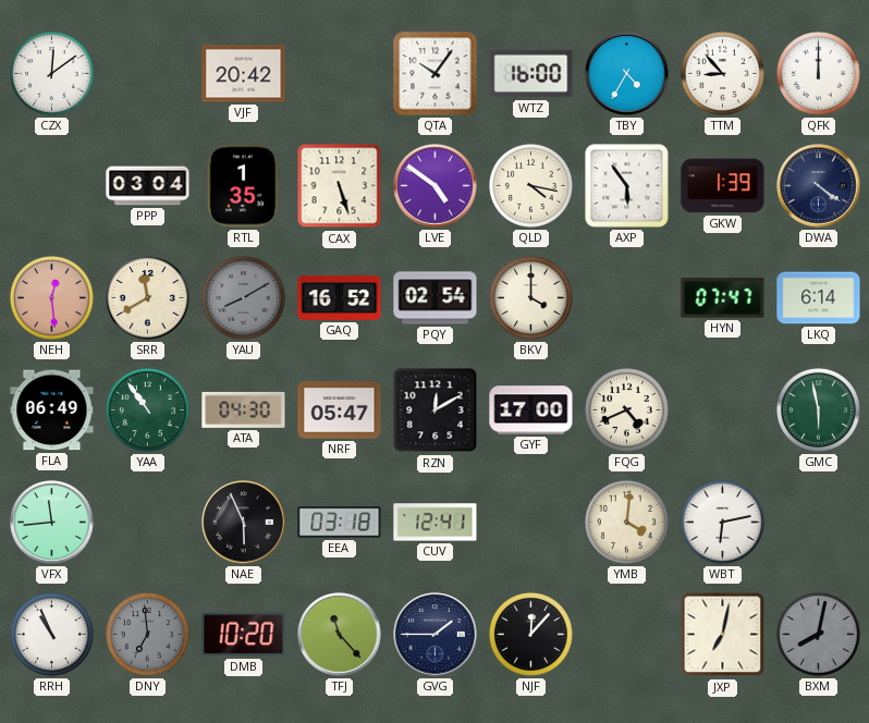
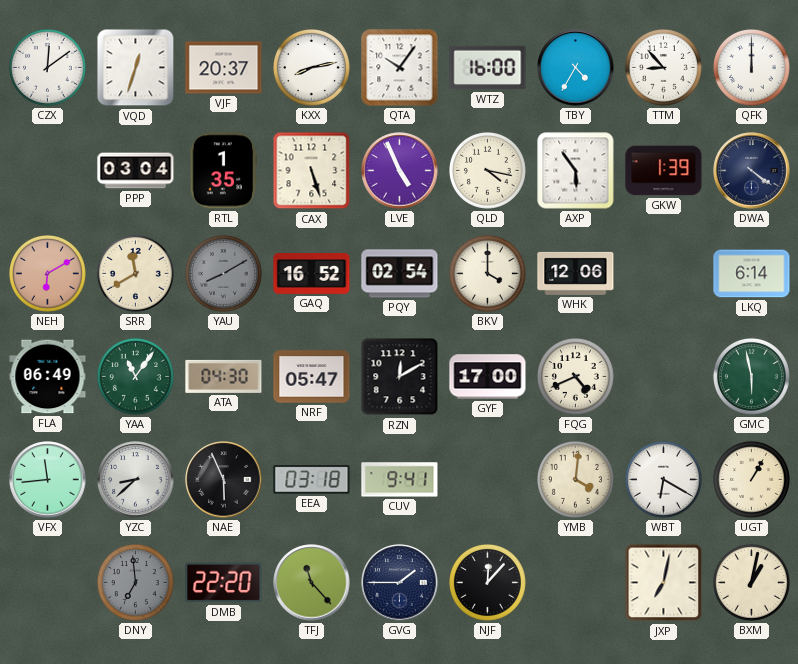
VQD: none -> 12:33 (136, 68)
VJF: 20:42 -> 20:37 (224, 68)
KXX: none -> 8:13 (311, 67)
LVE: 4:51 -> 4:56 (400, 171)
NEH: 12:29 -> 6:10 (47, 273)
WHK: none -> 12:06 (576, 273)
HYN: 07:47 -> none (723, 298)
YAA: 10:54 -> 11:06 (135, 376)
YZC: none -> 8:38 (136, 480)
CUV: 12:41 -> 9:41 (400, 480)
WBT: 6:13 -> 6:20 (663, 479)
UGT: none -> 1:05 (751, 479)
RRH: 10:56 -> none (51, 634)
DMB: 10:20 -> 22:20 (224, 583)
BXM: 8:02 -> 1:02 (751, 582)
BXM dial: grey -> cream (751, 582)
